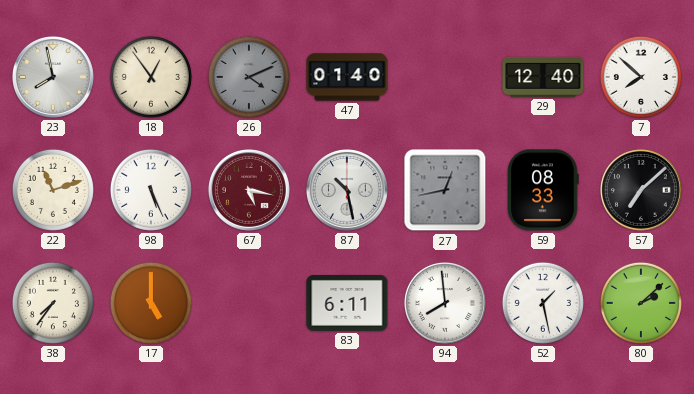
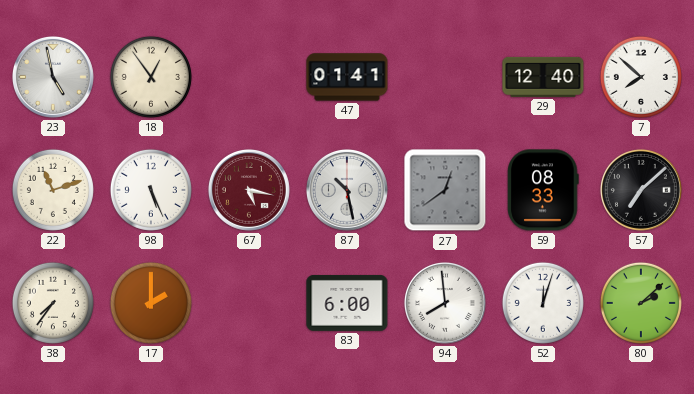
23: 7:58 -> 4:58 (53, 77)
26: 4:11 -> none (249, 77)
47: 01:40 -> 01:41 (347, 77)
27: 12:43 -> 12:39 (445, 190)
17: 5:00 -> 2:00 (151, 303)
83: 6:11 -> 6:00 (347, 303)
52: 1:28 -> 12:03 (543, 303)
